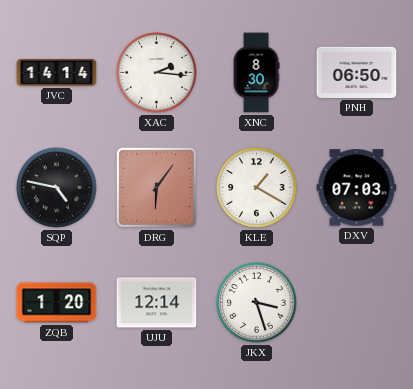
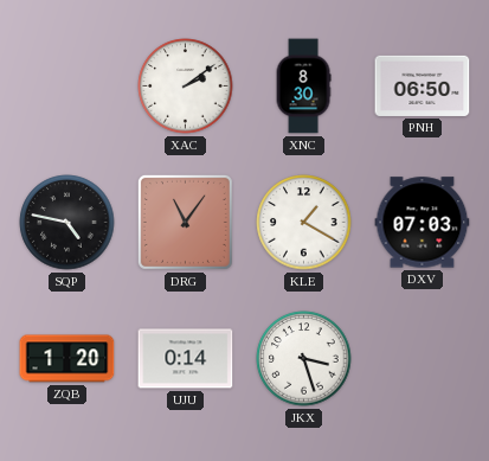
JVC: 14:14 -> none (57, 72)
XAC: 2:16 -> 2:09 (186, 87)
DRG: 6:06 -> 11:06 (185, 222)
UJU: 12:14 -> 0:14 (186, 359)
